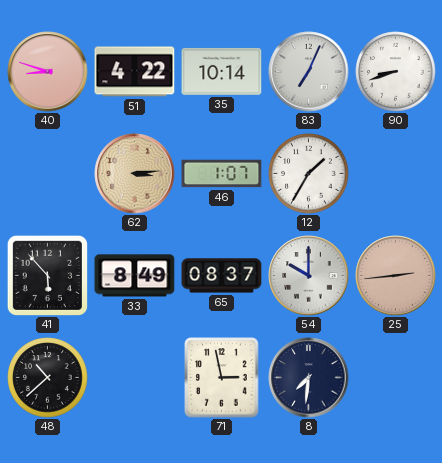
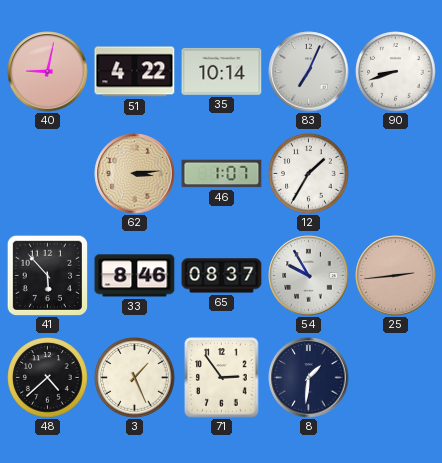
40: 8:48 -> 9:02 (48, 72)
33: 8:49 -> 8:46 (135, 276)
54: 10:00 -> 9:55 (309, 276)
48: 10:38 -> 4:38 (48, 378)
3: none -> 1:26 (135, 378)
71: 2:58 -> 2:54 (222, 378)
8: 7:31 -> 1:31 (309, 378)
